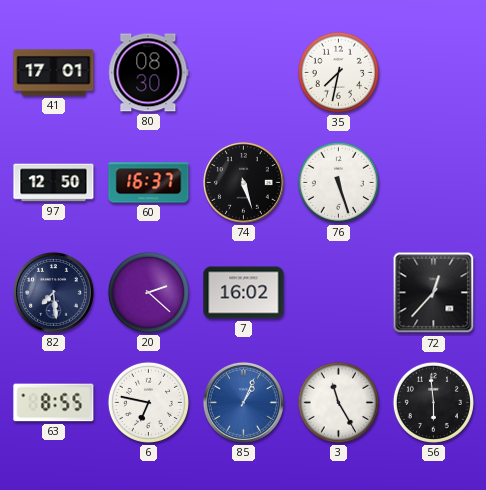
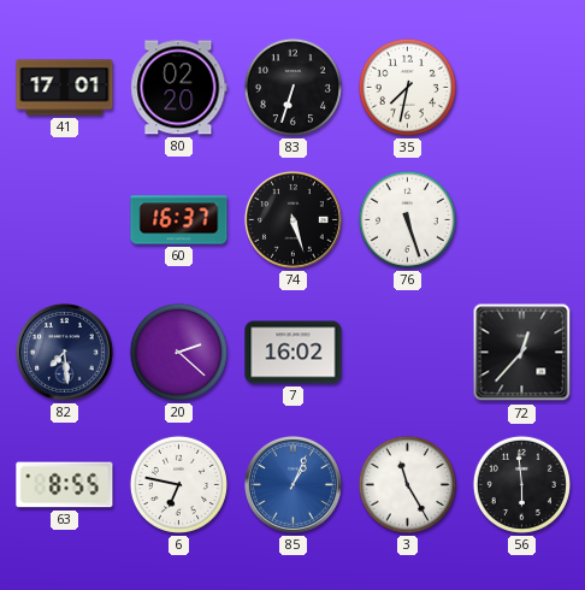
80: 08:30 -> 02:20 (179, 88)
83: none -> 6:33 (292, 87)
97: 12:50 -> none (54, 183)
